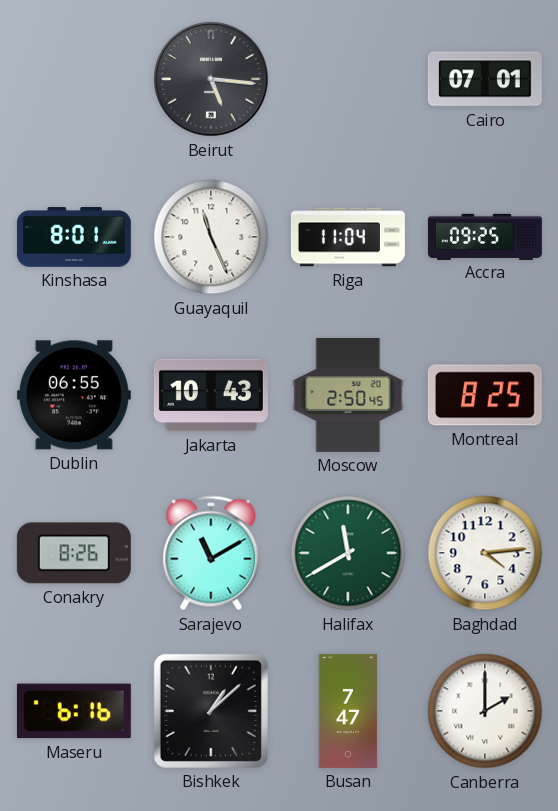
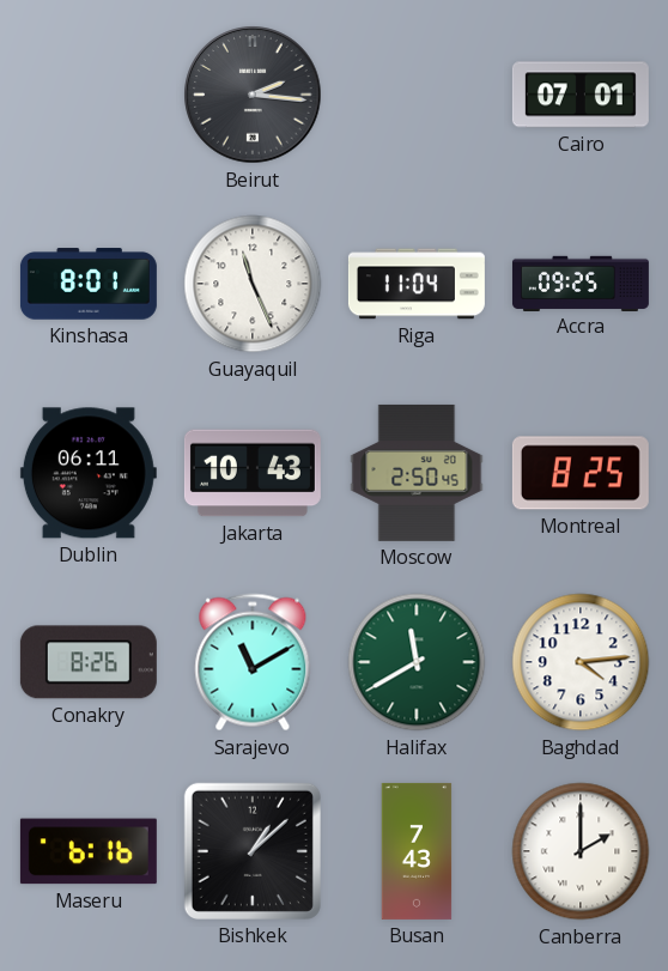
Beirut: 5:16 -> 2:16 (253, 95)
Dublin: 06:55 -> 06:11 (89, 473)
Busan: 7:47 -> 7:43 (417, 851)
